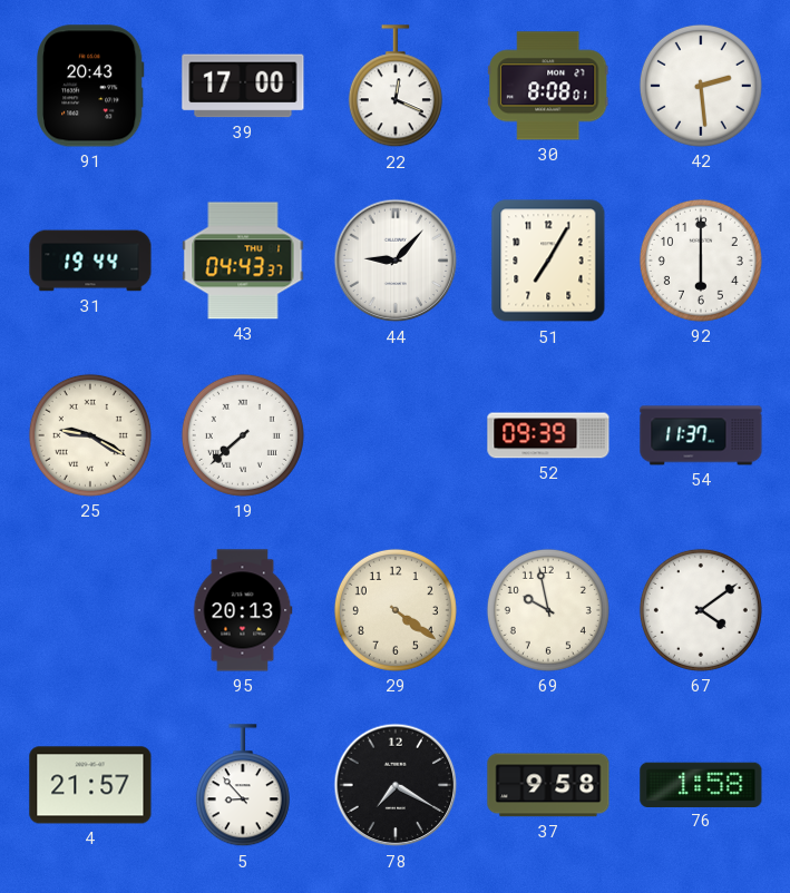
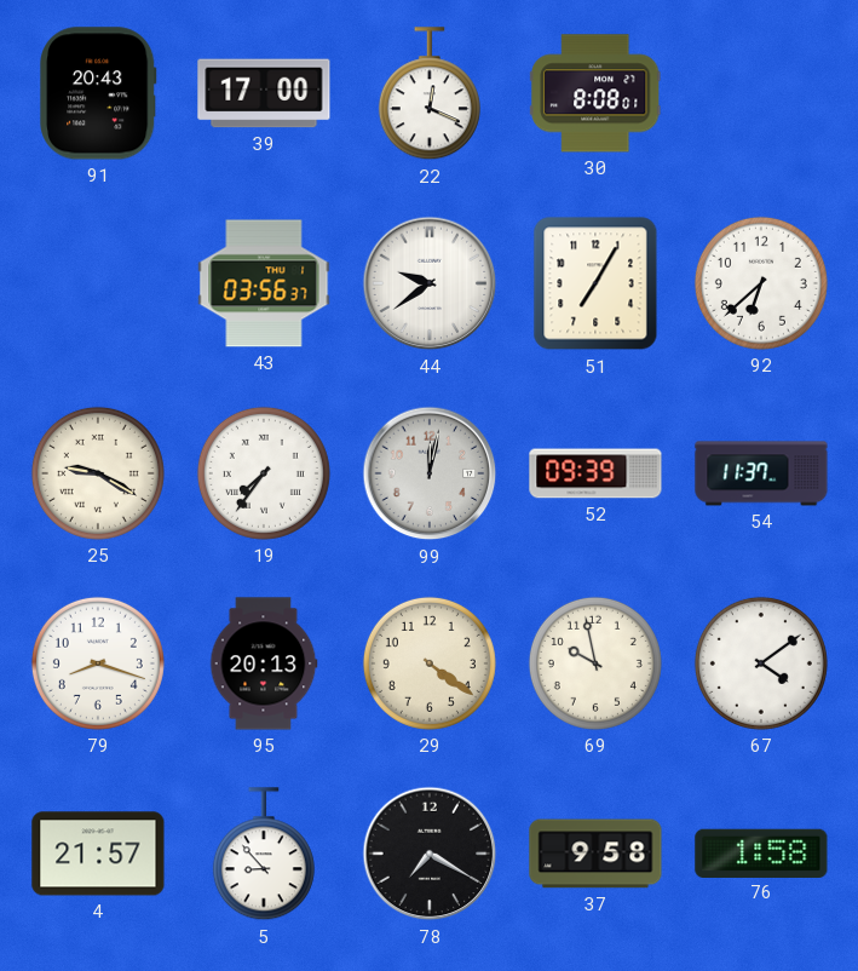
42: 2:29 -> none (701, 86)
31: 19:44 -> none (90, 261)
43: 04:43 -> 03:56 (264, 283)
44: 9:07 -> 9:39 (430, 283)
92: 6:00 -> 6:38 (761, 283)
19: 7:38 -> 7:36 (264, 473)
99: none -> 12:02 (430, 473)
79: none -> 8:18 (98, 663)
